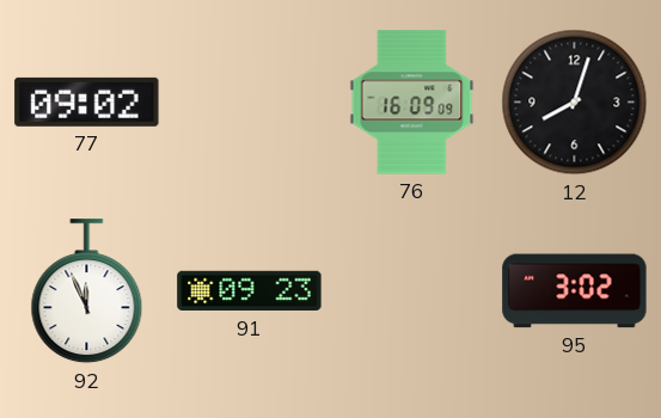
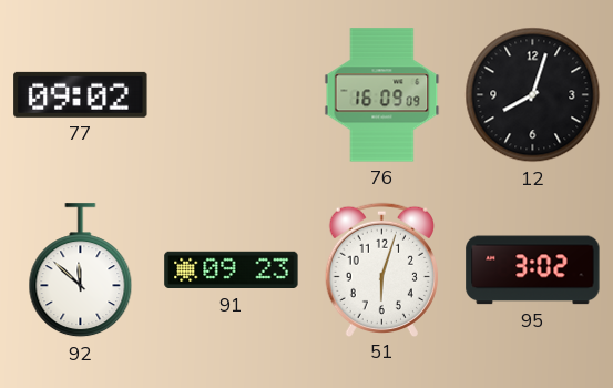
92: 11:56 -> 11:52 (81, 270)
51: none -> 6:03 (381, 269)
